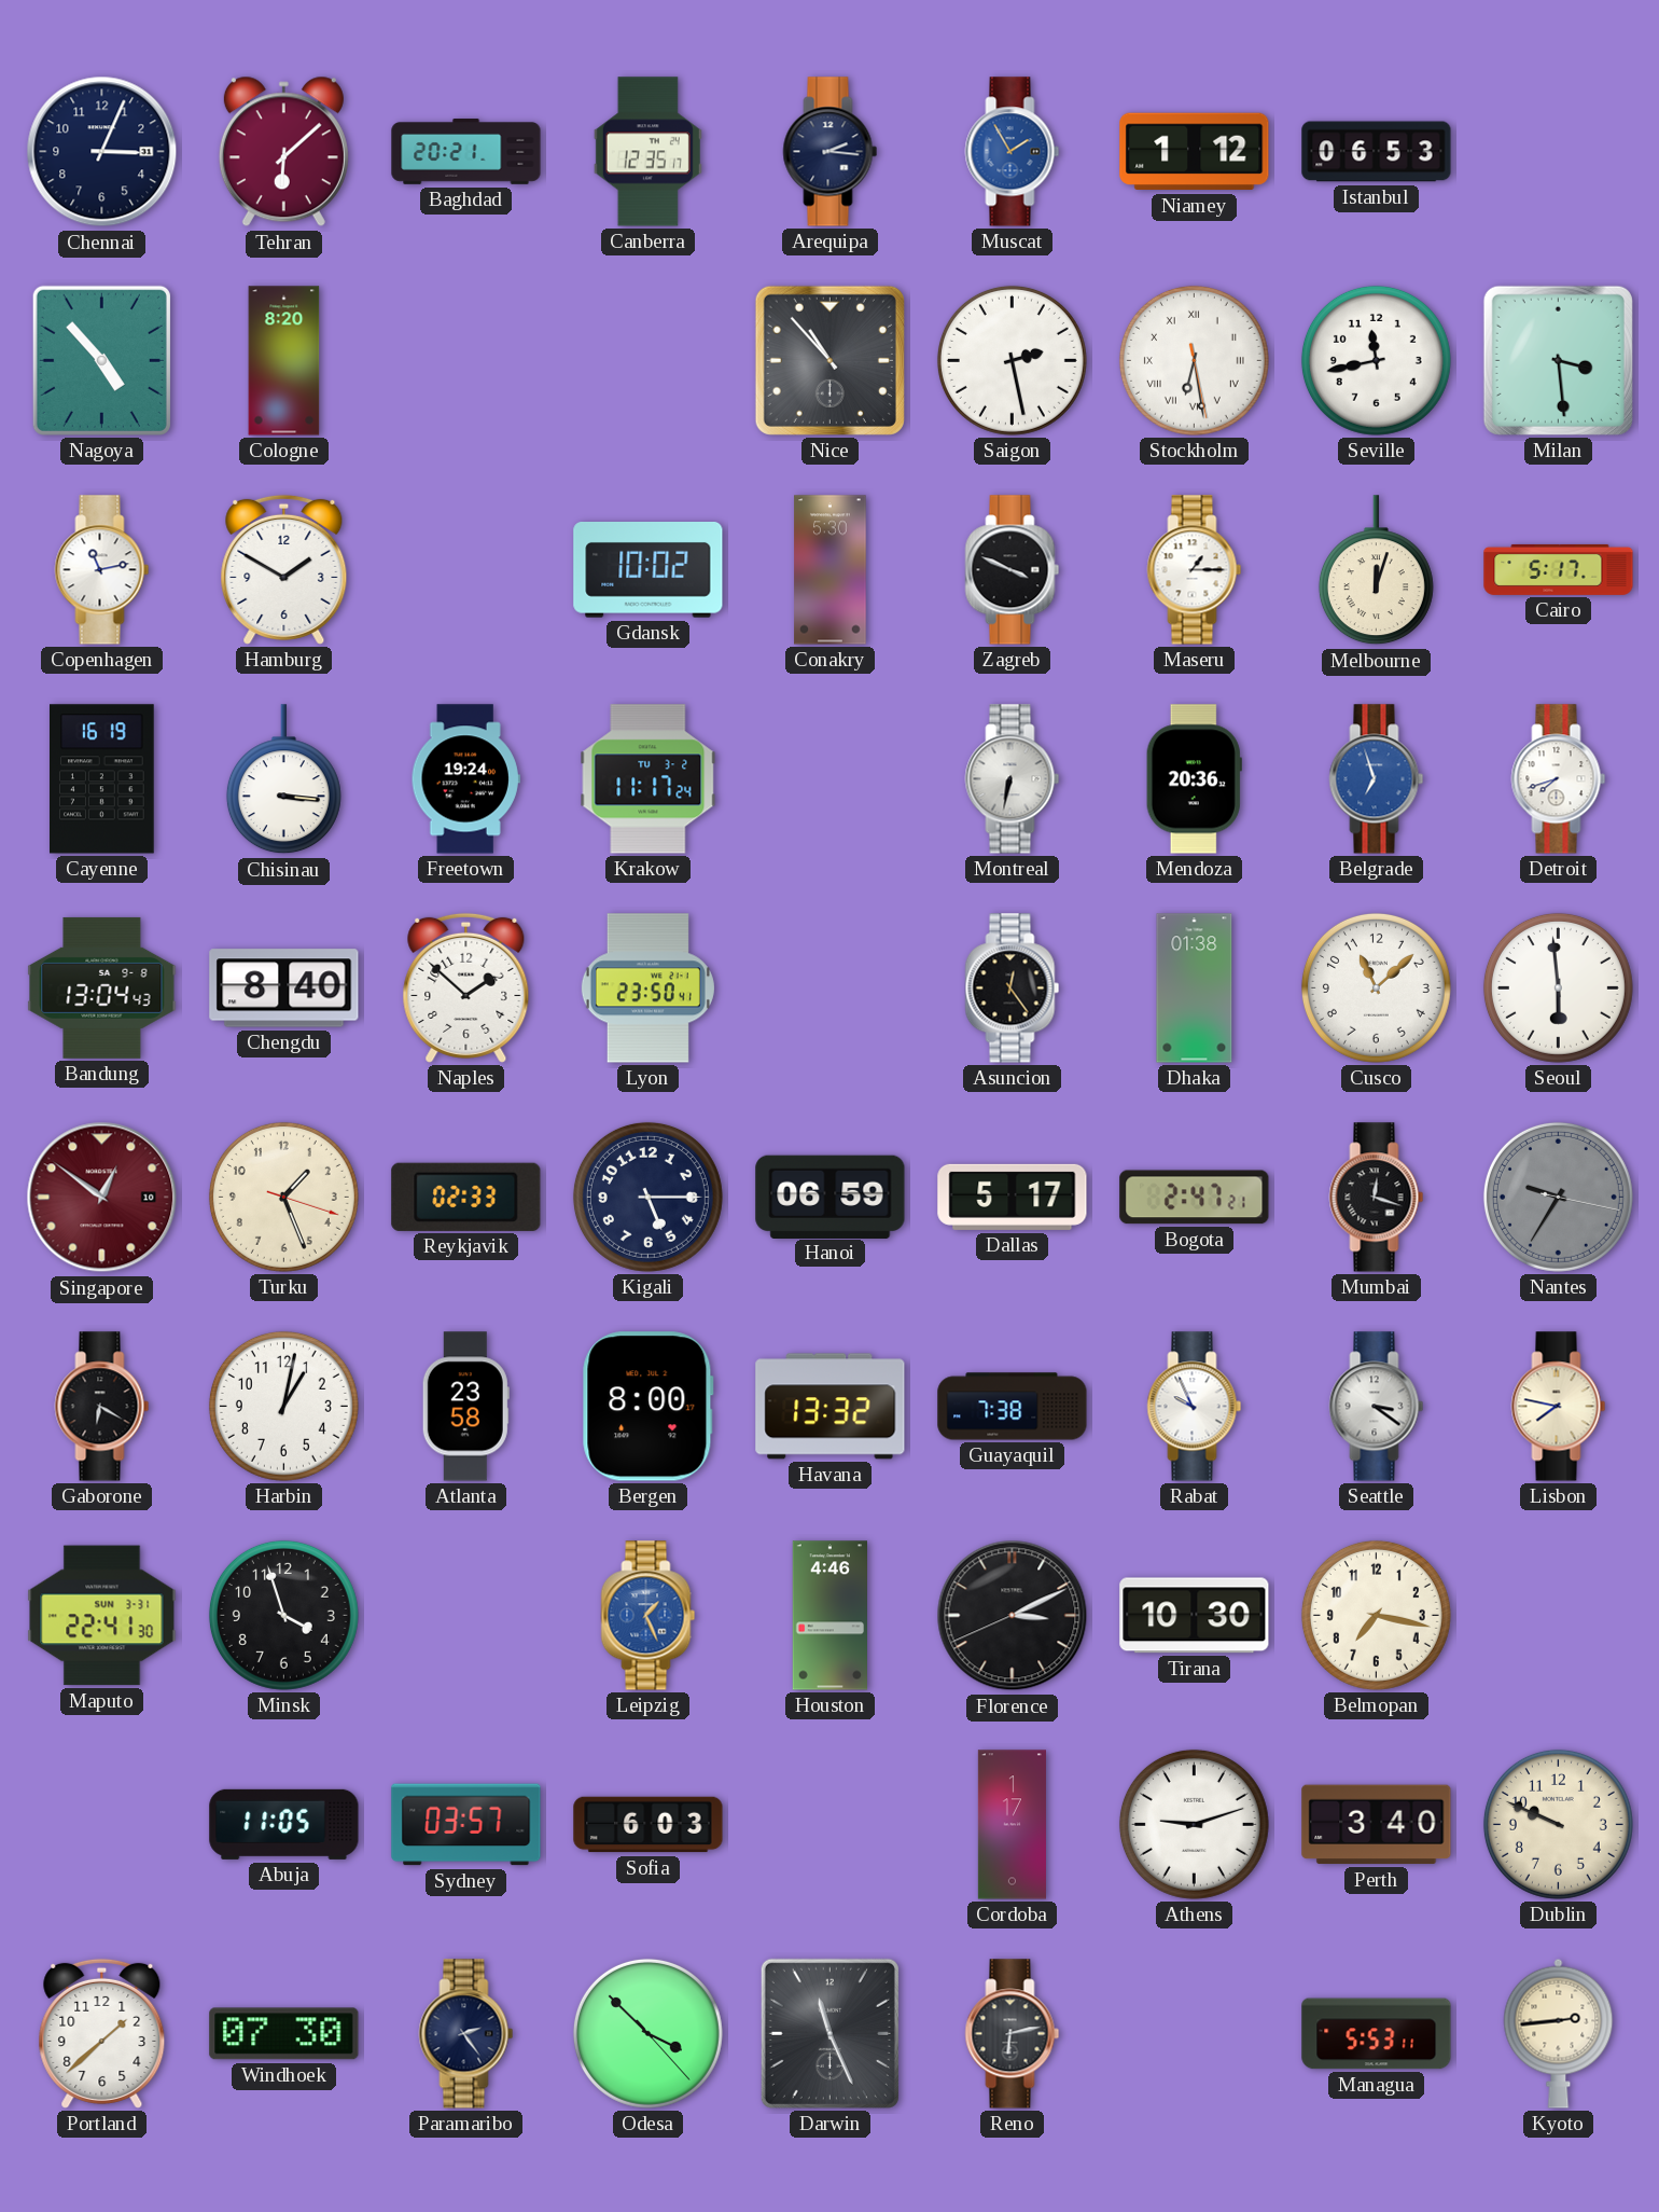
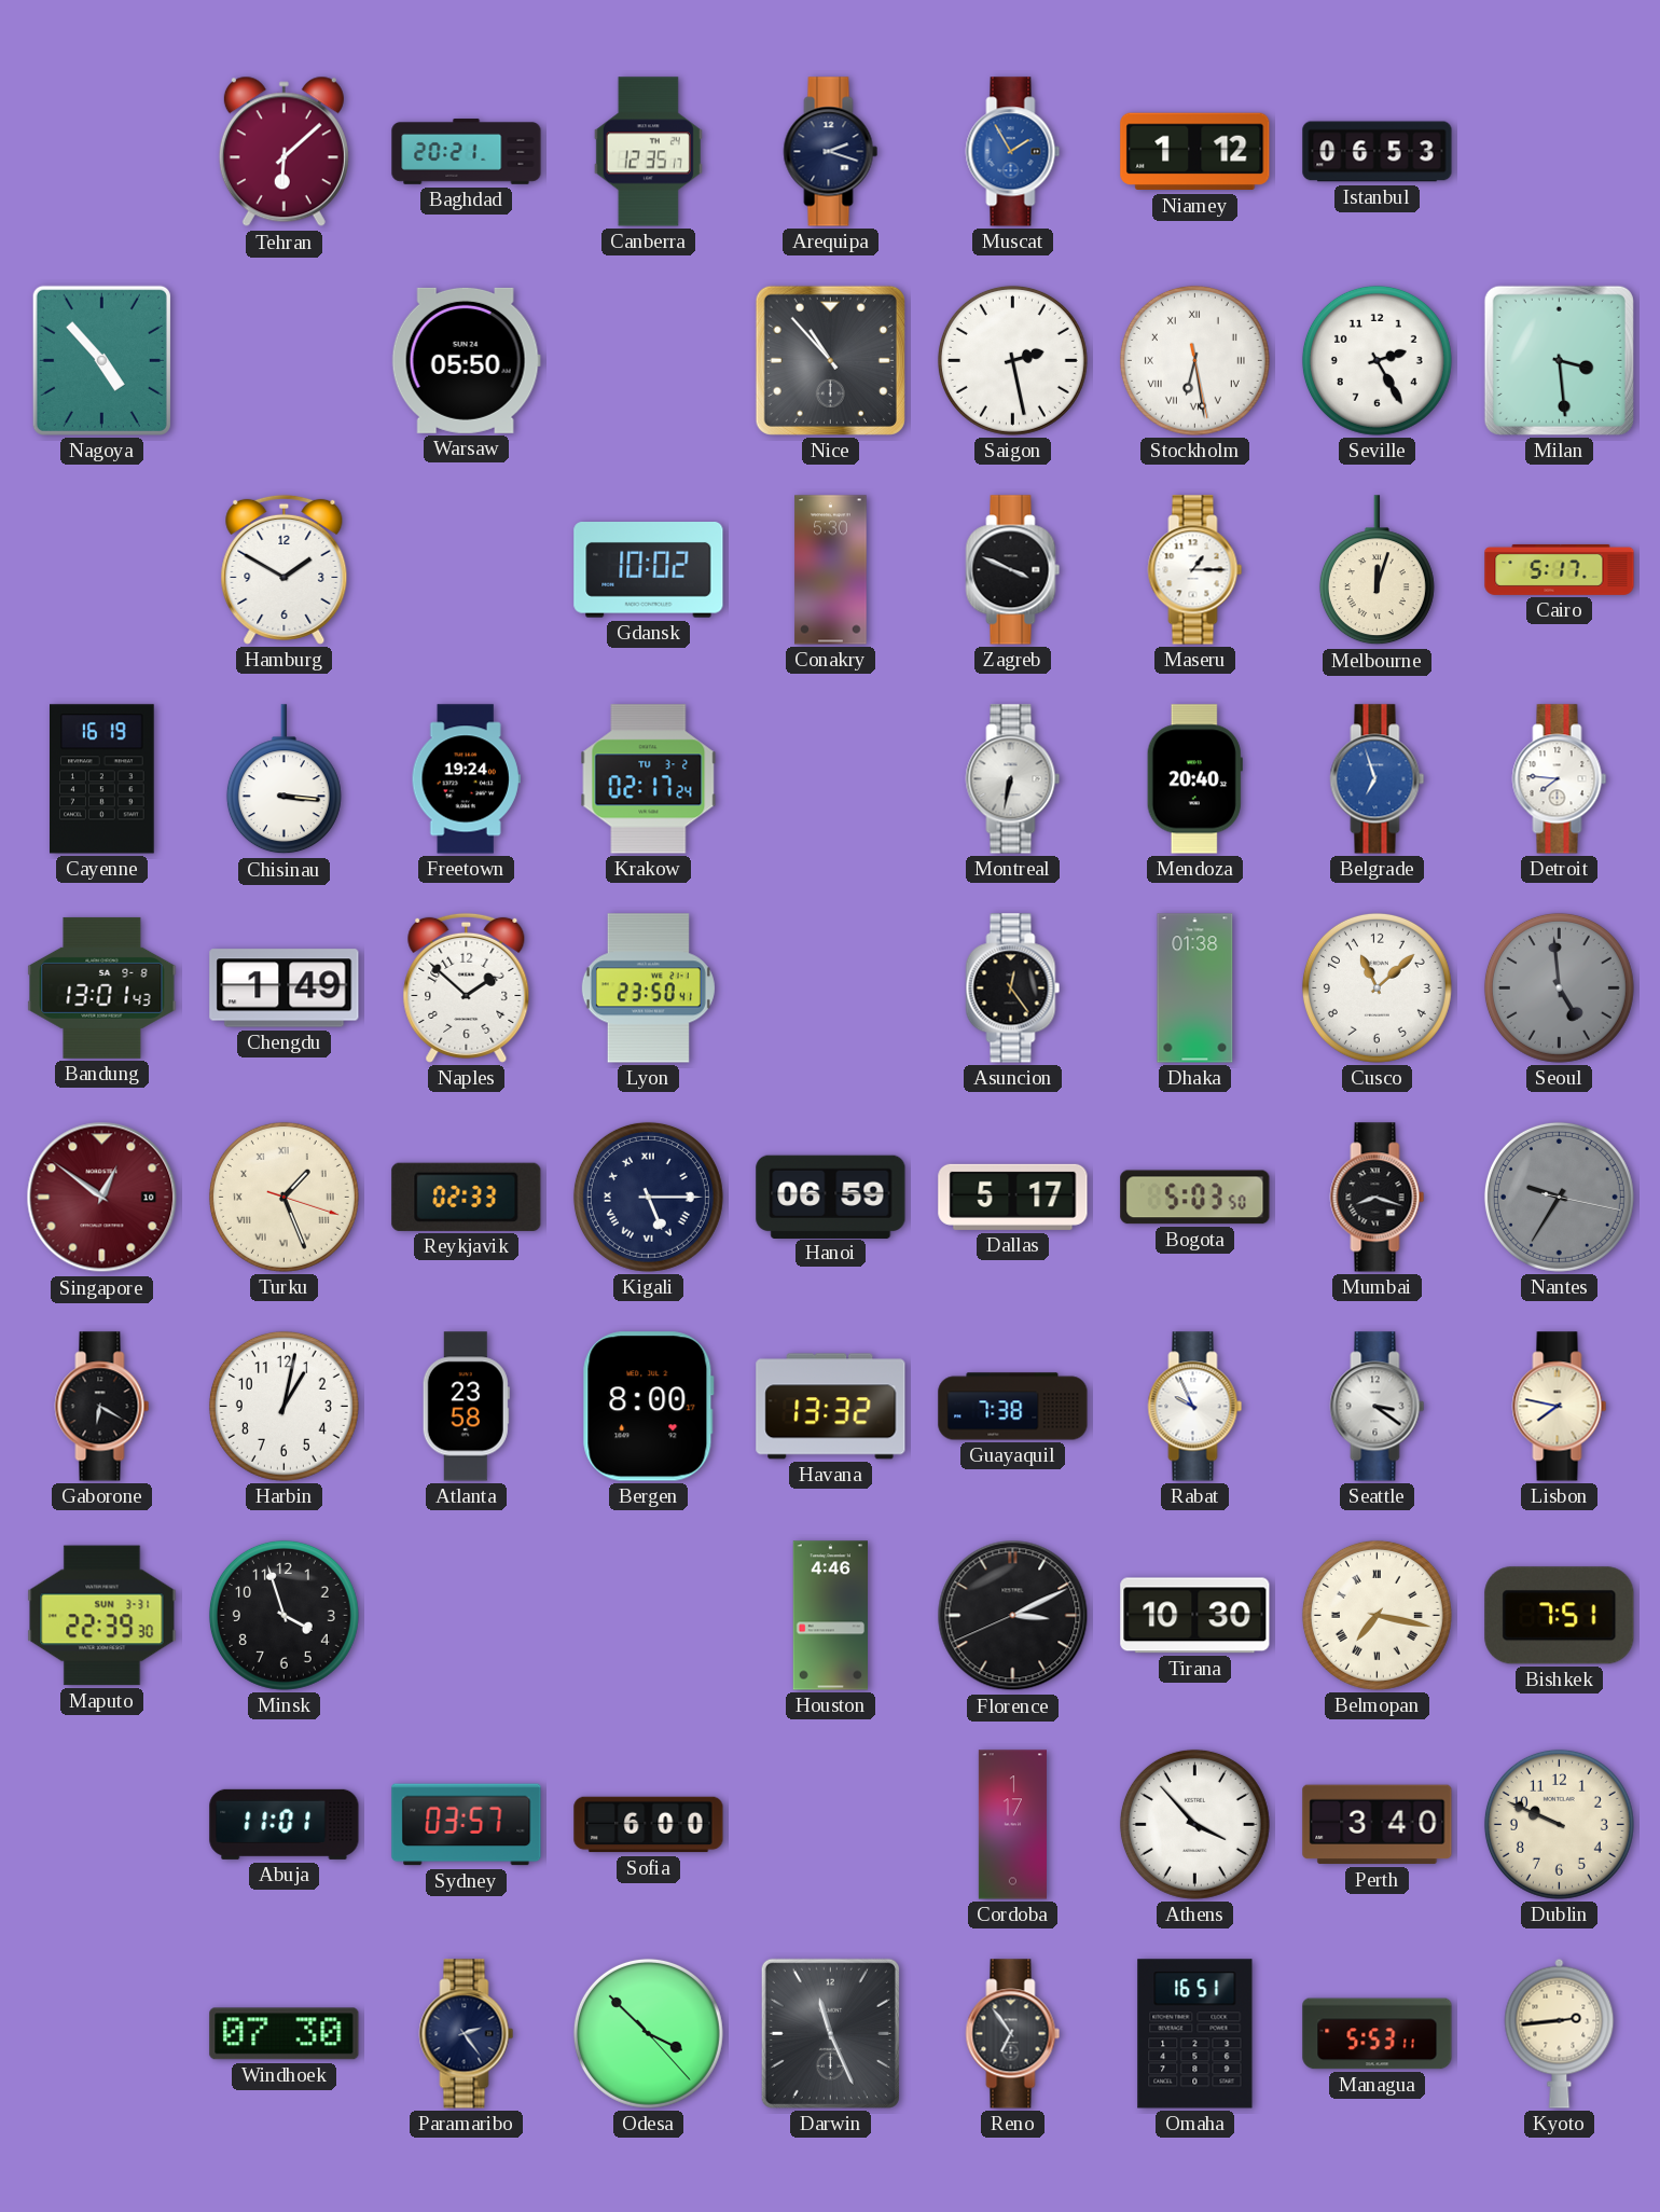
Chennai: 3:04 -> none (102, 152)
Arequipa: 2:16 -> 2:18 (831, 152)
Cologne: 8:20 -> none (284, 361)
Warsaw: none -> 05:50 (466, 360)
Seville: 11:43 -> 2:25 (1377, 360)
Copenhagen: 11:13 -> none (102, 570)
Krakow: 11:17 -> 02:17 (649, 779)
Mendoza: 20:36 -> 20:40 (1194, 779)
Detroit: 7:42 -> 7:46 (1560, 779)
Bandung: 13:04 -> 13:01 (102, 987)
Chengdu: 8:40 -> 1:49 (285, 989)
Seoul: 5:59 -> 4:59 (1559, 987)
Seoul dial: white -> grey (1559, 987)
Turku numerals: Arabic -> Roman (283, 1197)
Kigali numerals: Arabic -> Roman (648, 1197)
Bogota: 2:47 -> 5:03 (1195, 1198)
Mumbai: 12:18 -> 8:18 (1378, 1198)
Maputo: 22:41 -> 22:39 (102, 1616)
Leipzig: 1:26 -> none (649, 1616)
Belmopan numerals: Arabic -> Roman (1377, 1615)
Bishkek: none -> 7:51 (1560, 1616)
Abuja: 11:05 -> 11:01 (285, 1824)
Sofia: 6:03 -> 6:00 (649, 1825)
Athens: 9:12 -> 3:53 (1194, 1824)
Portland: 1:38 -> none (102, 2033)
Reno: 6:13 -> 6:54 (1013, 2034)
Omaha: none -> 16:51 (1195, 2034)
